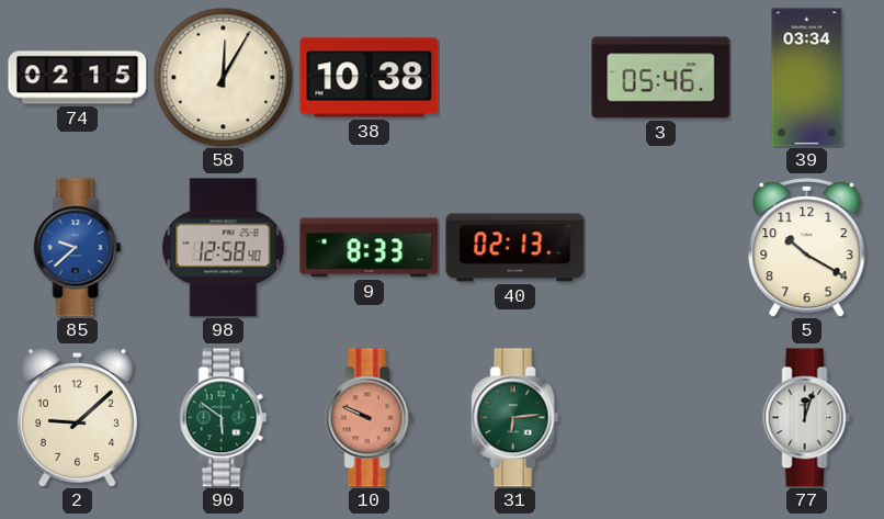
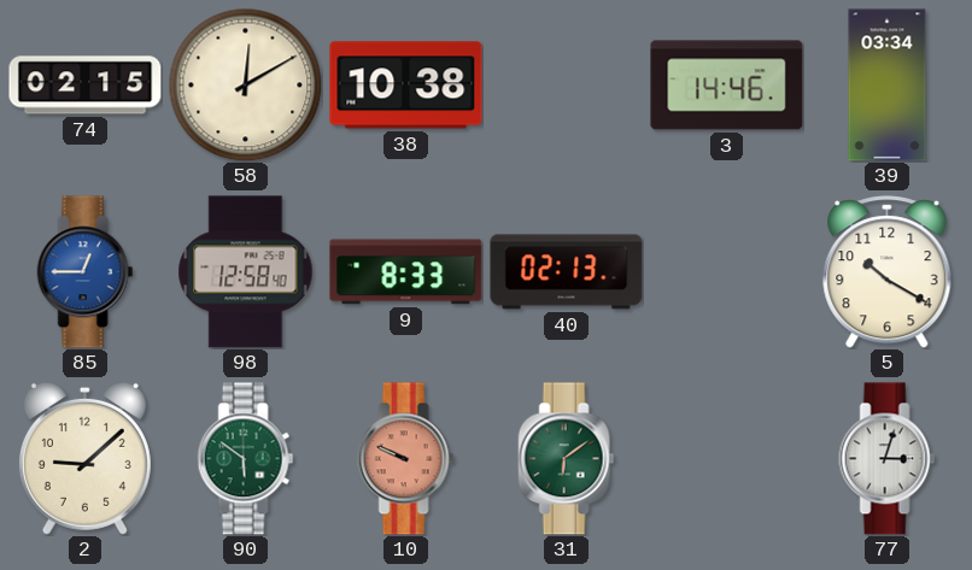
58: 12:05 -> 12:10 (245, 84)
3: 05:46 -> 14:46 (727, 86)
85: 9:38 -> 12:45 (86, 272)
31: 6:14 -> 6:09 (567, 459)
77: 12:03 -> 3:03 (888, 459)
